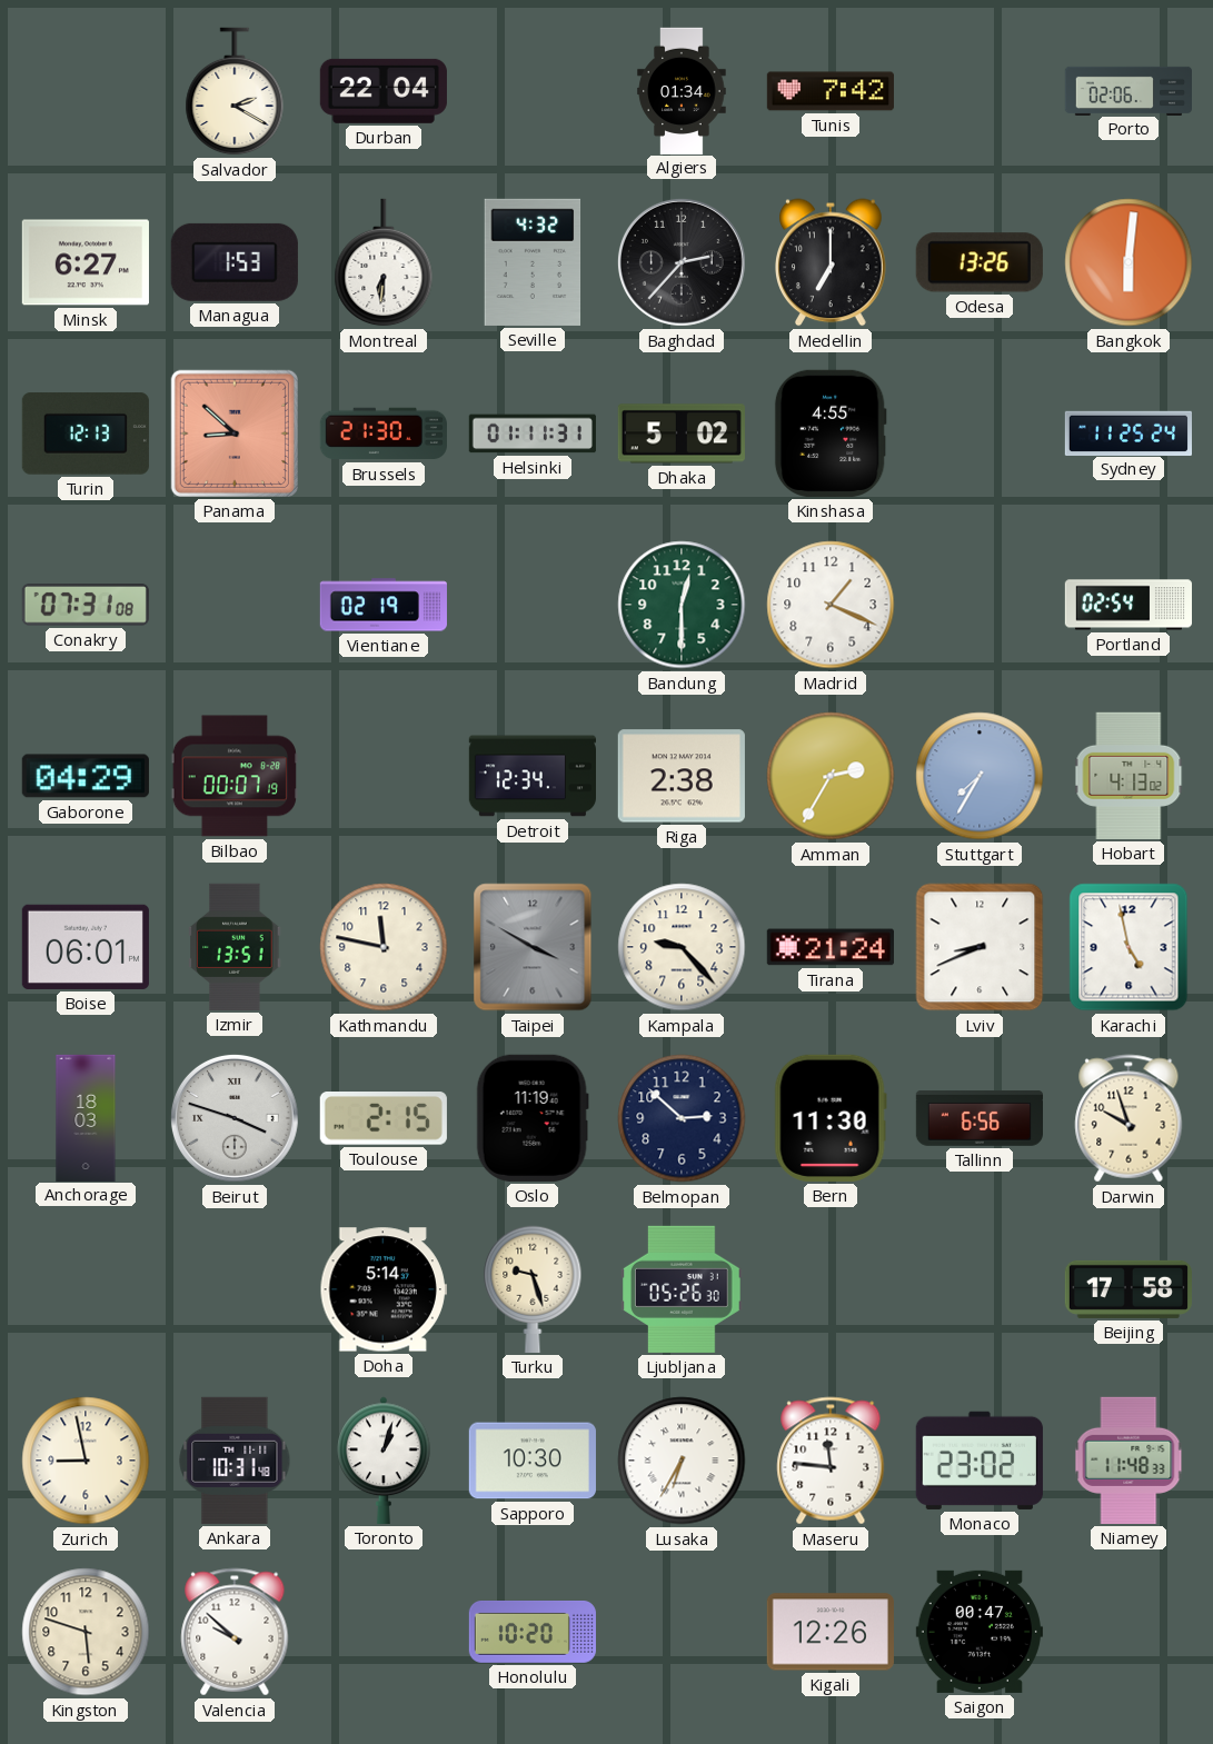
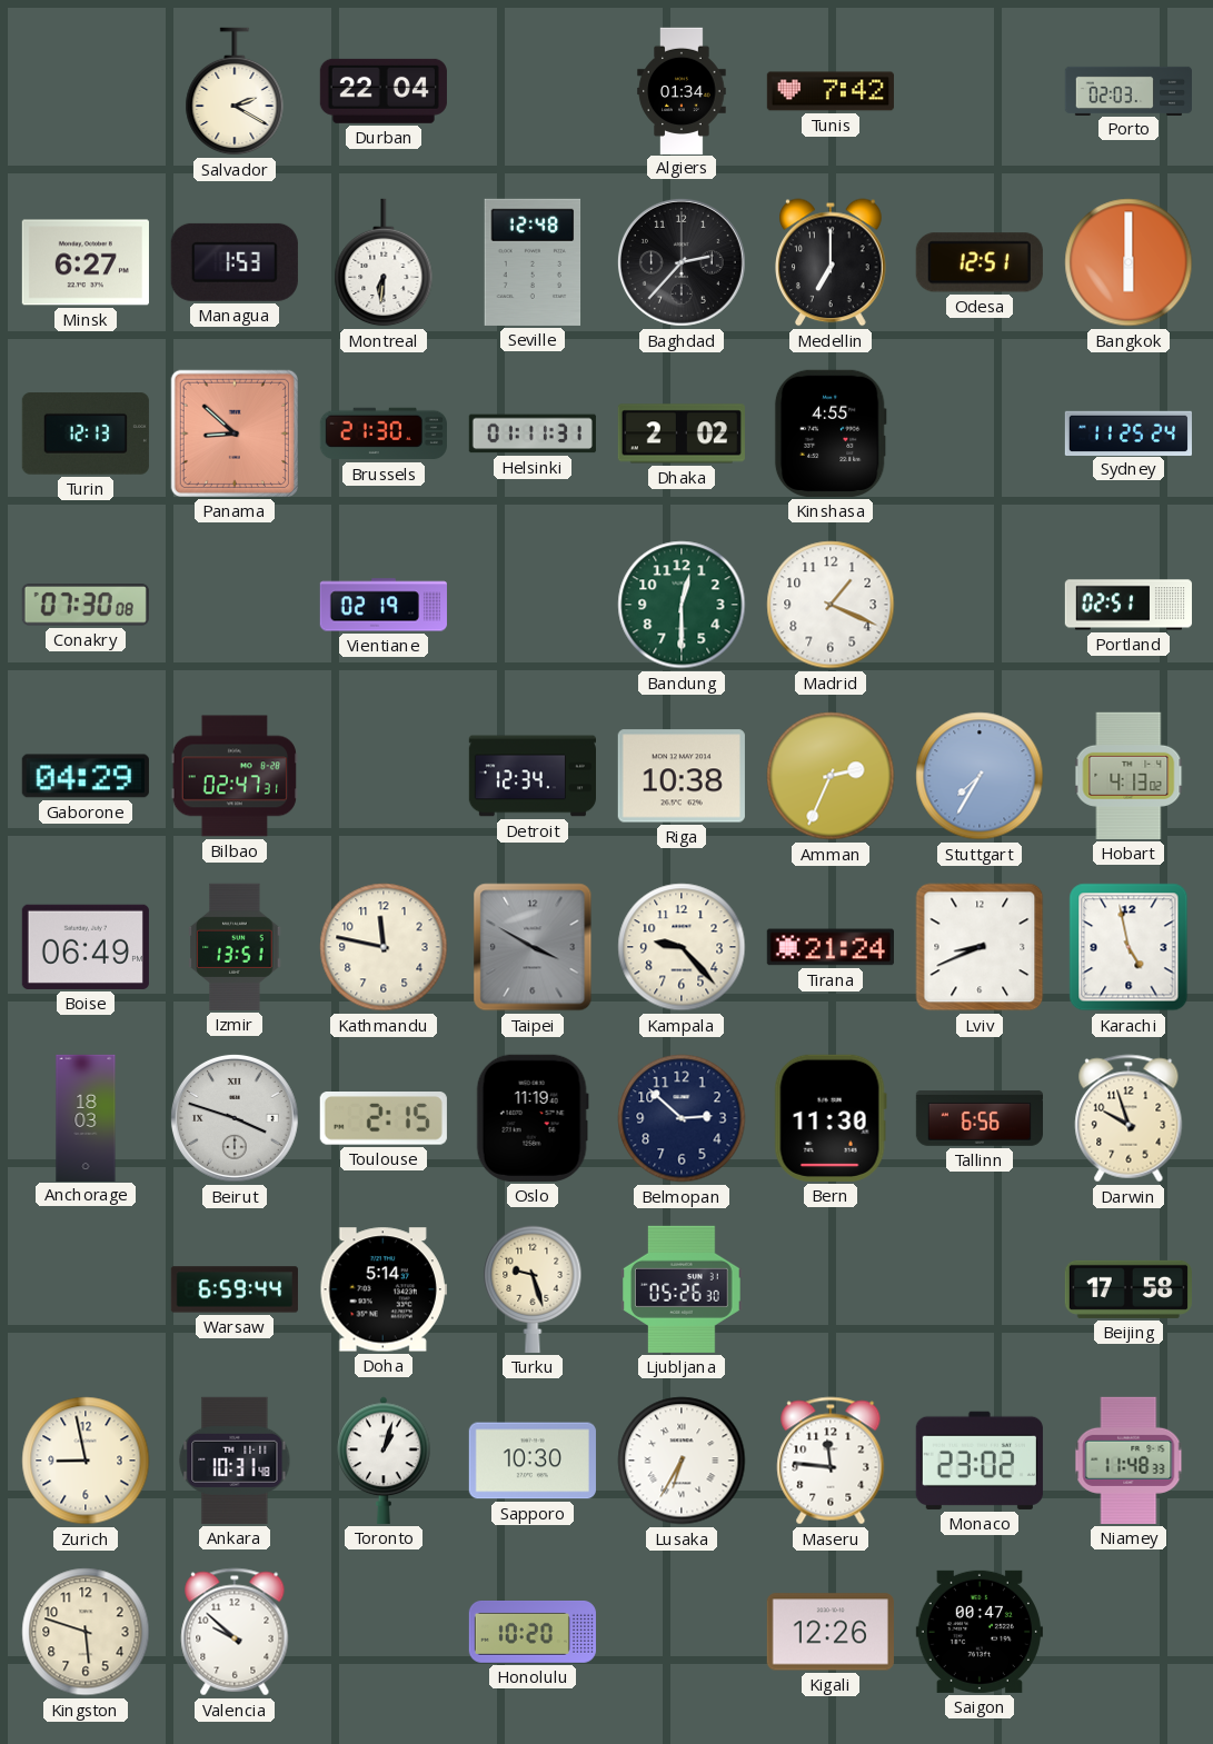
Porto: 02:06 -> 02:03 (1127, 90)
Seville: 4:32 -> 12:48 (533, 262)
Odesa: 13:26 -> 12:51 (980, 262)
Bangkok: 6:01 -> 6:00 (1129, 262)
Dhaka: 5:02 -> 2:02 (682, 433)
Conakry: 07:31 -> 07:30 (86, 605)
Portland: 02:54 -> 02:51 (1127, 605)
Bilbao: 00:07 -> 02:47 (235, 776)
Riga: 2:38 -> 10:38 (682, 776)
Amman: 2:35 -> 2:34 (831, 776)
Boise: 06:01 -> 06:49 (86, 947)
Warsaw: none -> 6:59 (233, 1289)
